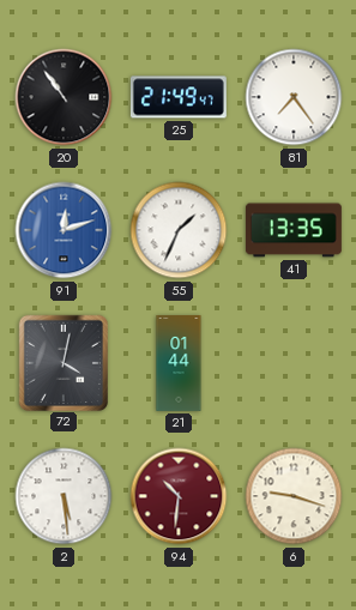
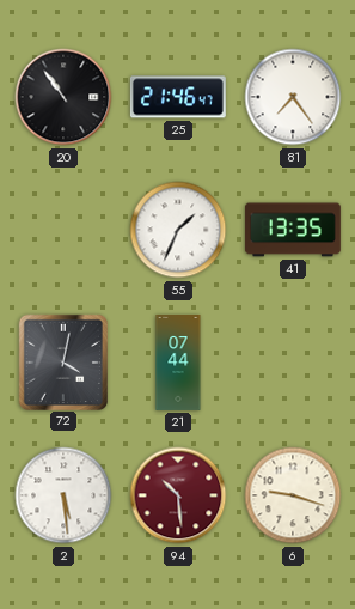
25: 21:49 -> 21:46 (178, 97)
91: 12:12 -> none (64, 230)
21: 01:44 -> 07:44 (178, 364)
94: 10:31 -> 10:29 (178, 495)
